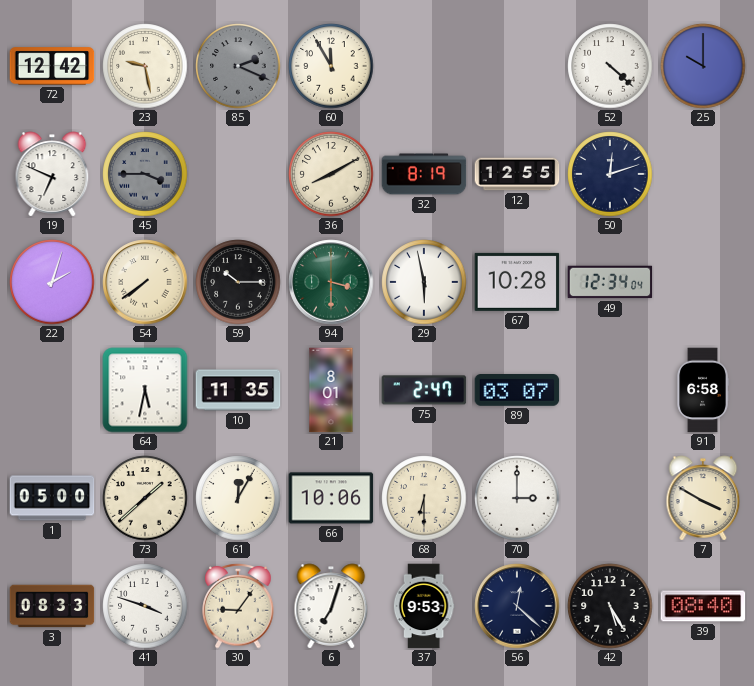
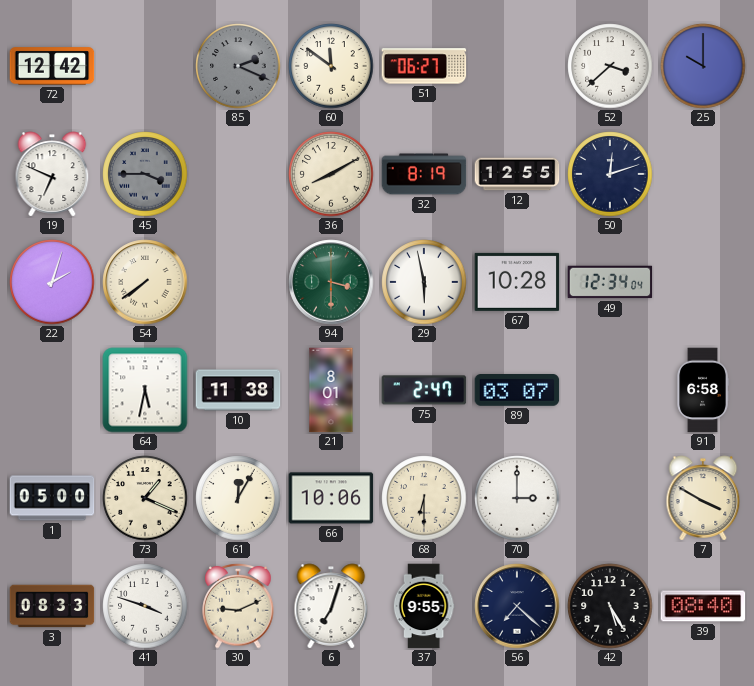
23: 9:28 -> none (145, 66)
60: 11:55 -> 11:51 (331, 66)
51: none -> 06:27 (424, 66)
52: 4:22 -> 3:38 (610, 66)
59: 10:15 -> none (238, 282)
10: 11:35 -> 11:38 (238, 390)
73: 1:38 -> 1:19 (145, 498)
30: 9:06 -> 9:11 (238, 607)
37: 9:53 -> 9:55 (424, 606)
56: 12:22 -> 7:22 (517, 606)
